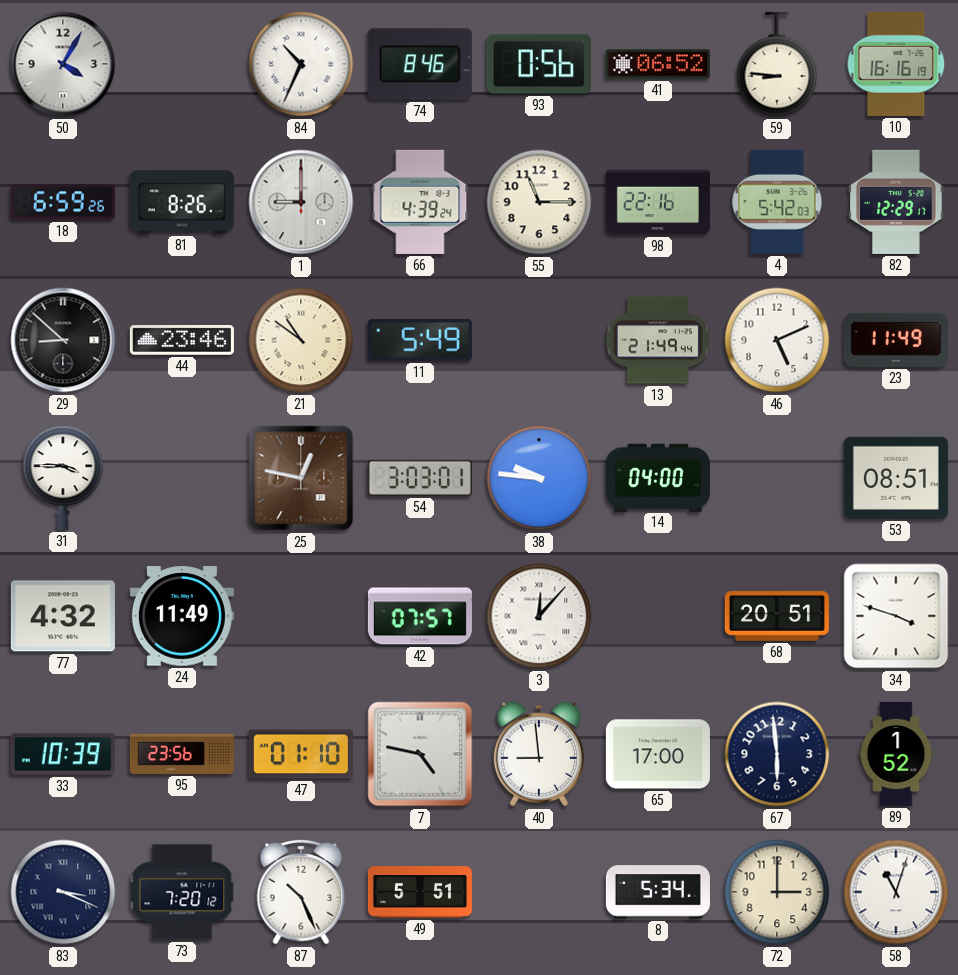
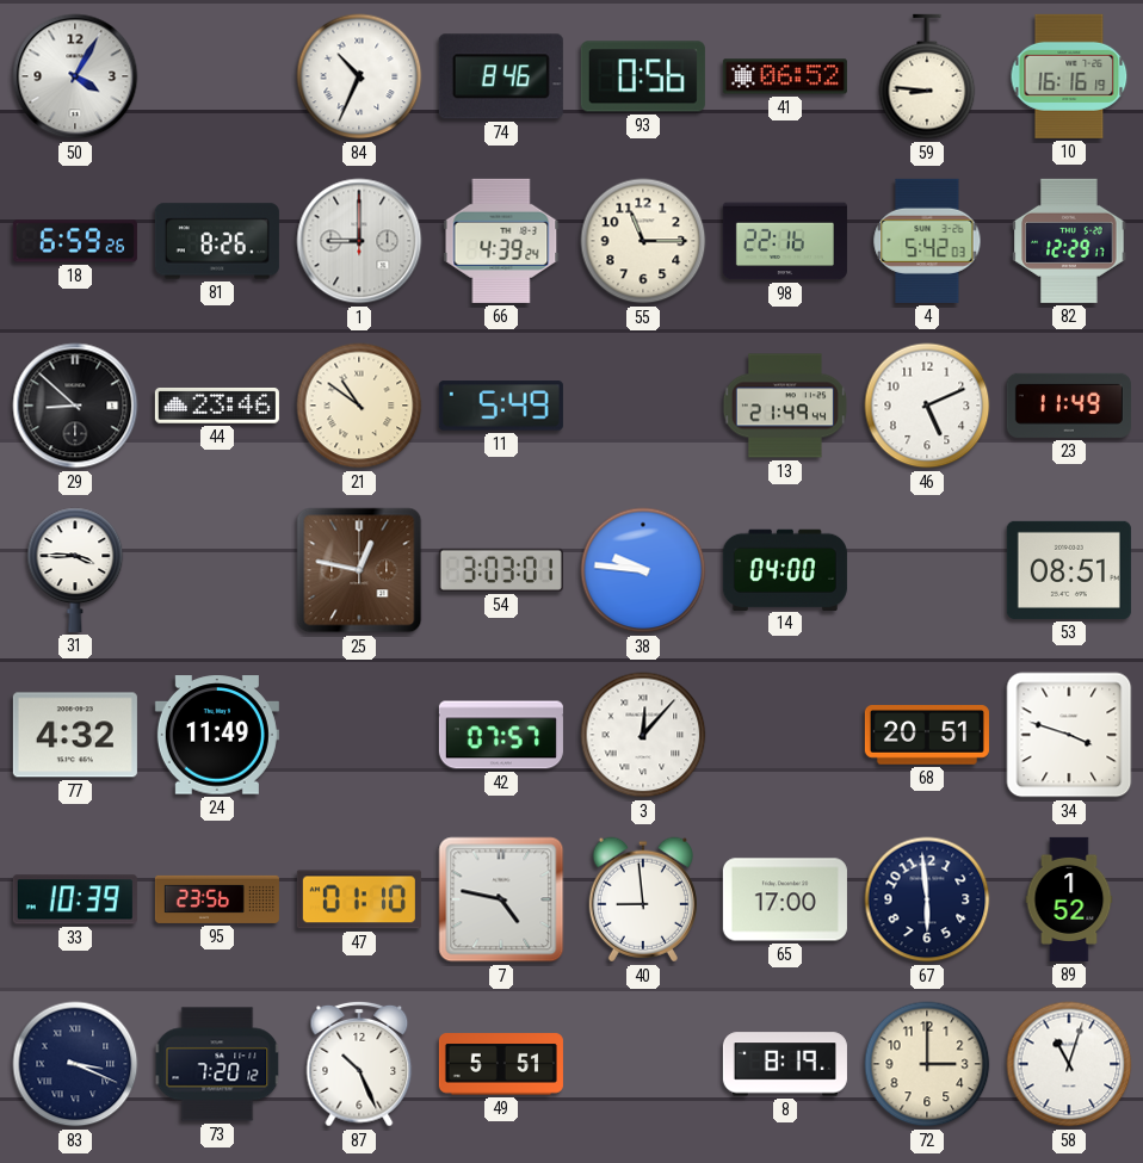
8: 5:34 -> 8:19 (785, 1064)
